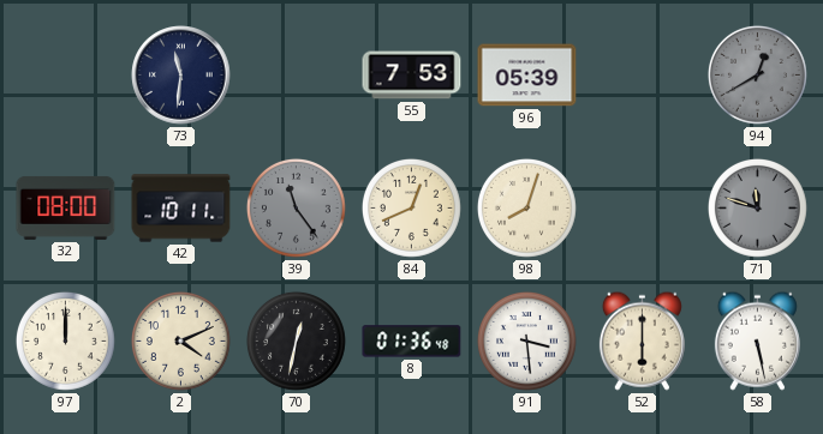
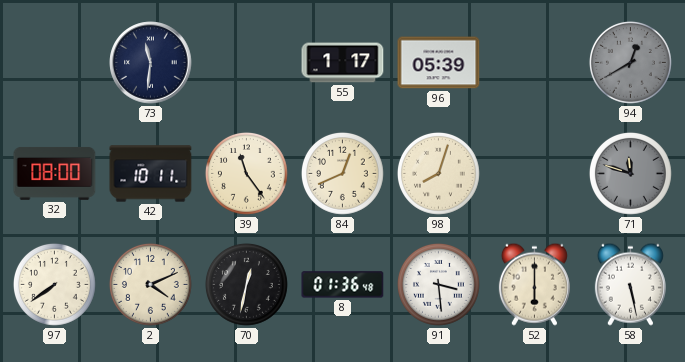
55: 7:53 -> 1:17 (343, 63)
39 dial: grey -> cream (246, 173)
97: 12:00 -> 7:39 (54, 284)
